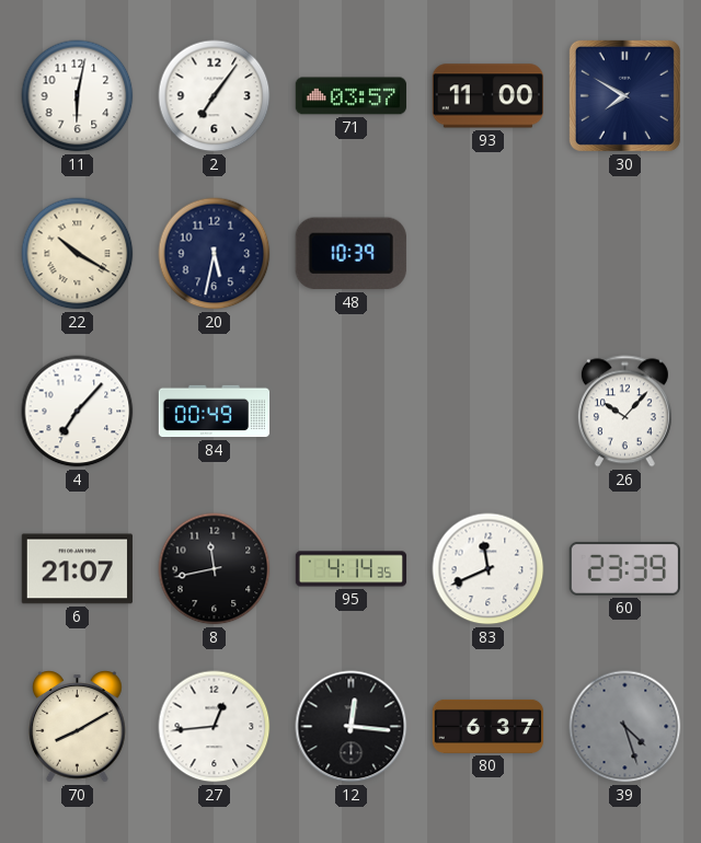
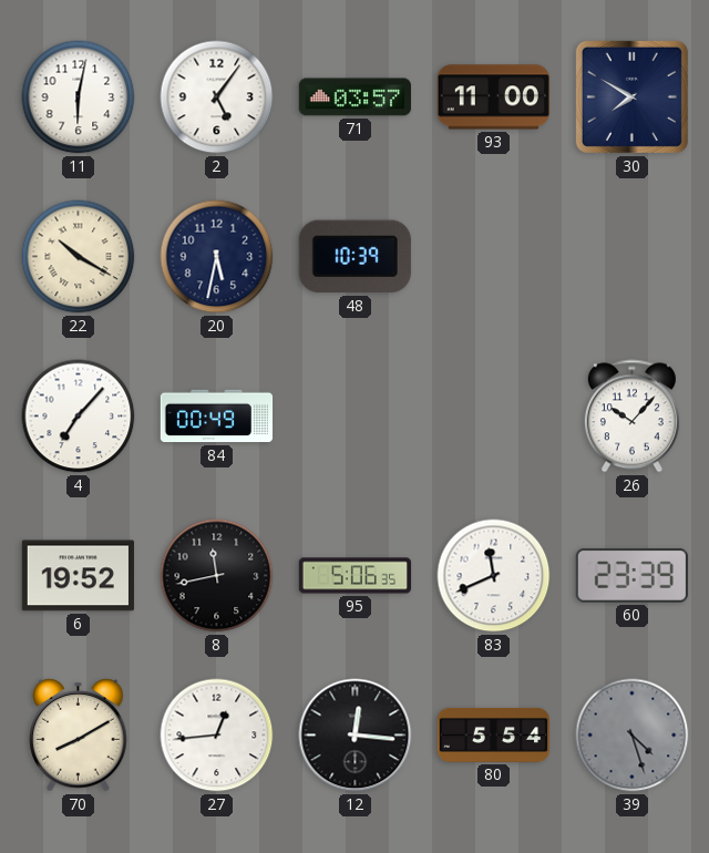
2: 7:06 -> 5:06 (217, 97)
6: 21:07 -> 19:52 (78, 576)
95: 4:14 -> 5:06 (356, 576)
80: 6:37 -> 5:54 (494, 734)
